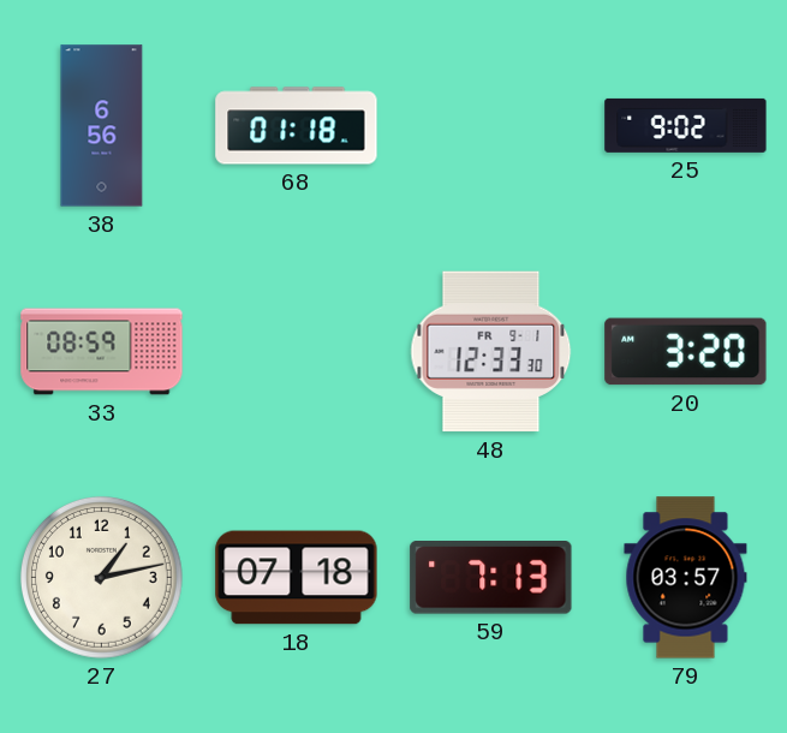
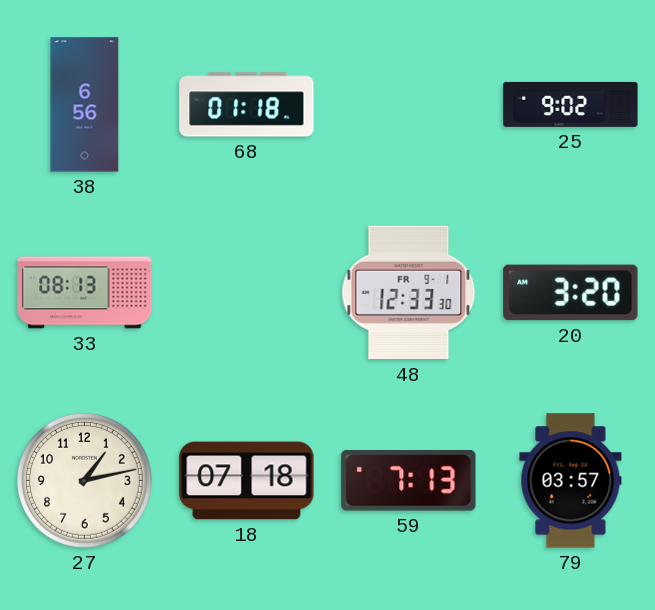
33: 08:59 -> 08:13 (85, 293)
